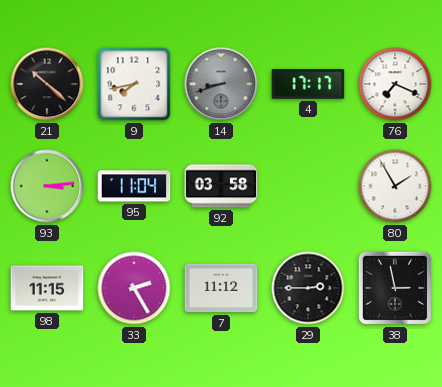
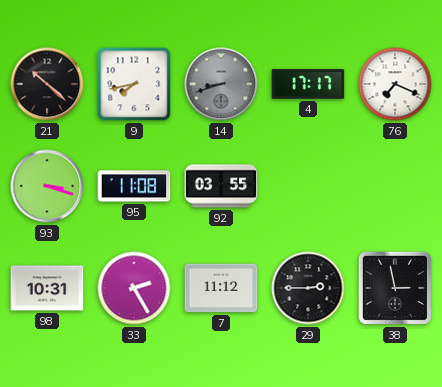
93: 3:14 -> 3:18 (47, 186)
95: 11:04 -> 11:08 (134, 186)
92: 03:58 -> 03:55 (221, 186)
80: 1:55 -> none (395, 186)
98: 11:15 -> 10:31 (47, 288)
